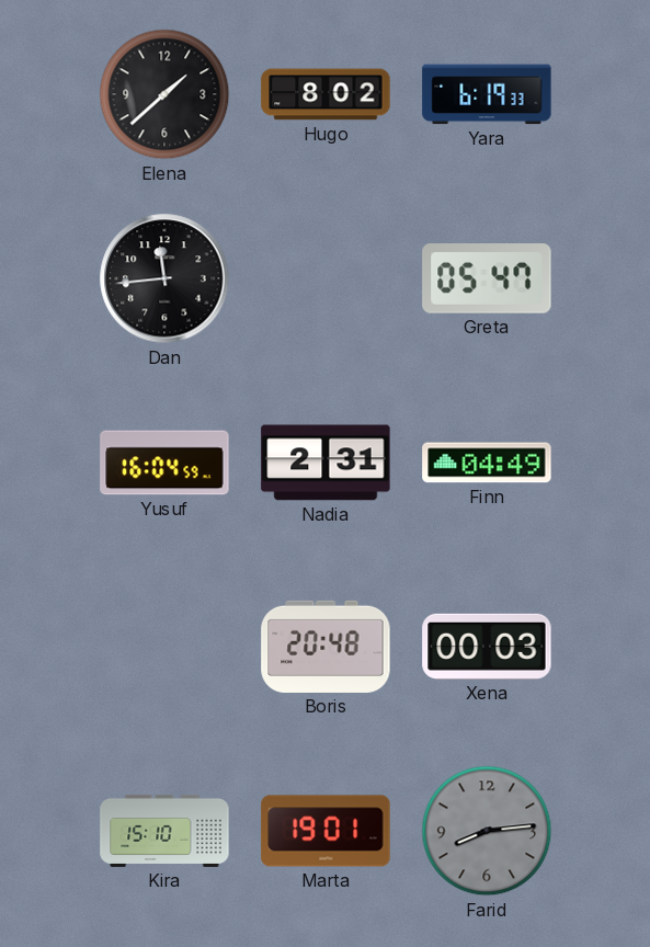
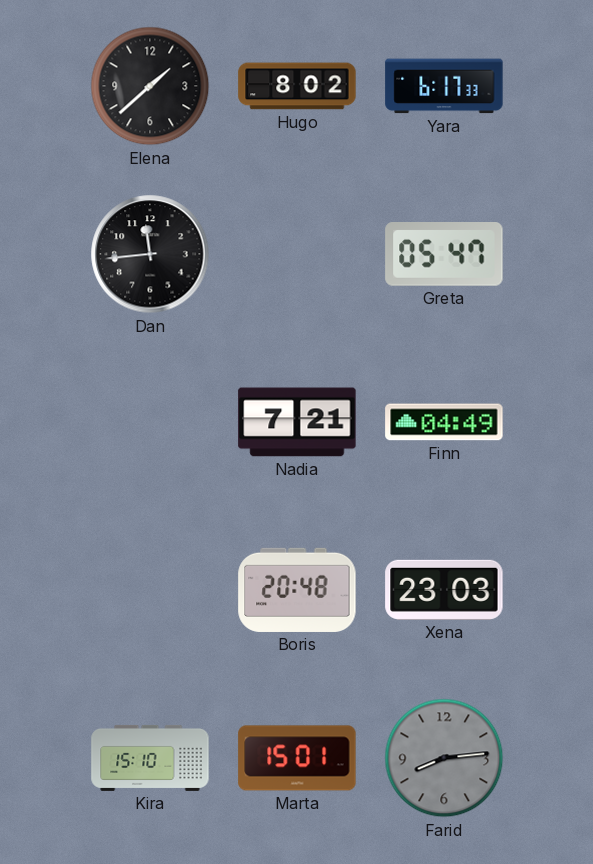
Yara: 6:19 -> 6:17 (444, 86)
Yusuf: 16:04 -> none (164, 463)
Nadia: 2:31 -> 7:21 (297, 422)
Xena: 00:03 -> 23:03 (444, 590)
Marta: 19:01 -> 15:01 (297, 758)
